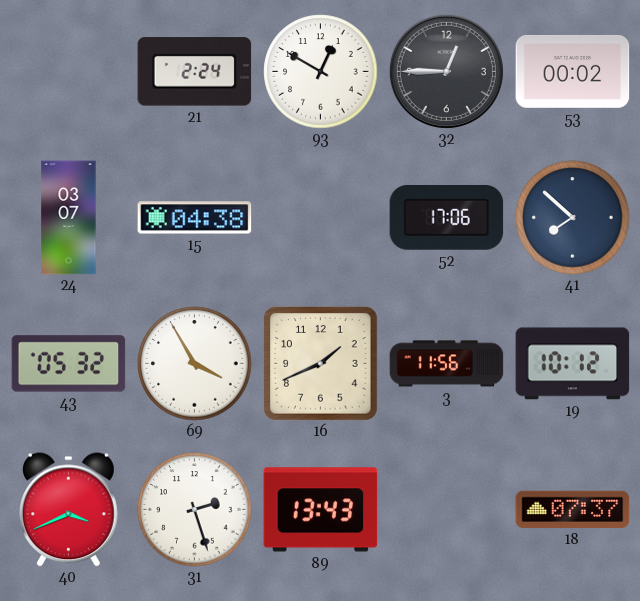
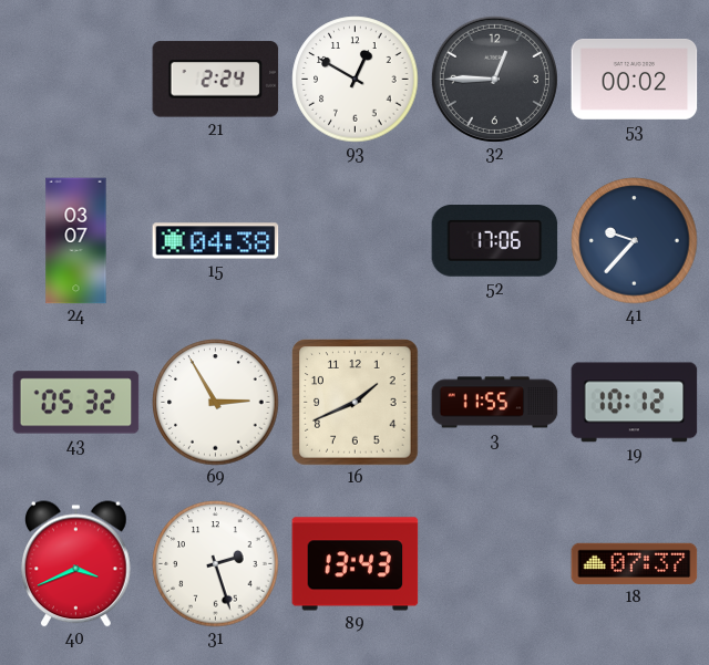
41: 7:52 -> 9:37 (635, 241)
69: 3:55 -> 2:55 (216, 403)
3: 11:56 -> 11:55 (495, 403)
